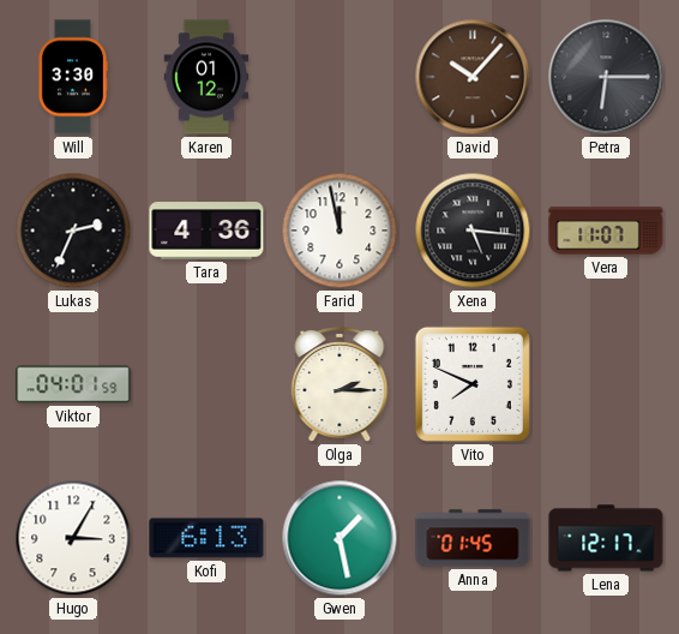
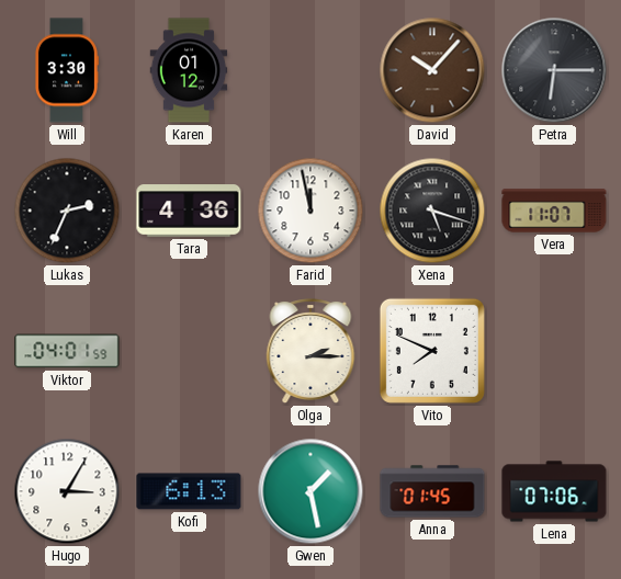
Xena: 5:16 -> 5:18 (432, 211)
Lena: 12:17 -> 07:06 (554, 491)
